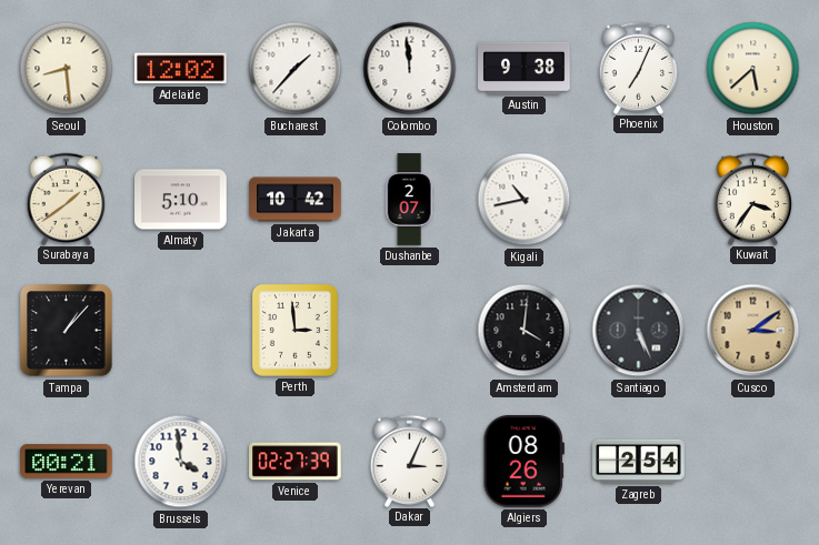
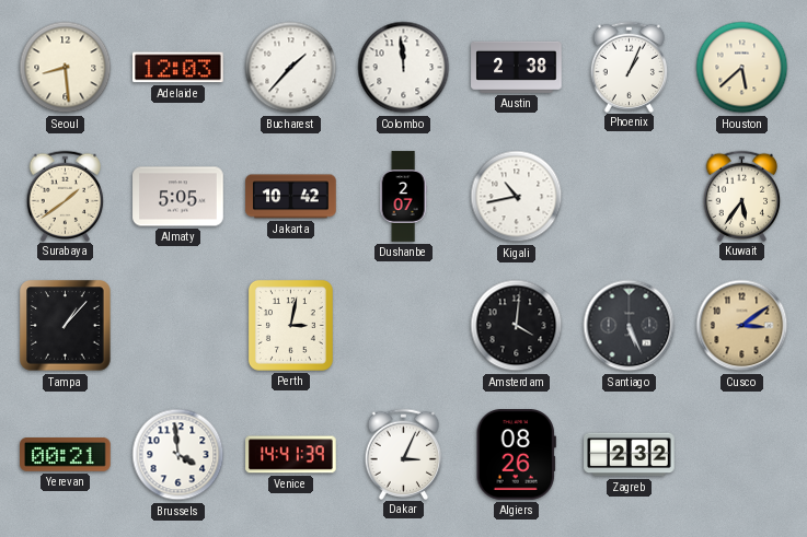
Adelaide: 12:02 -> 12:03 (178, 68)
Austin: 9:38 -> 2:38 (517, 67)
Phoenix: 7:04 -> 1:04 (630, 67)
Almaty: 5:10 -> 5:05 (178, 197)
Kuwait: 3:36 -> 5:36 (742, 196)
Perth: 2:59 -> 3:02 (290, 325)
Venice: 02:27 -> 14:41 (291, 455)
Zagreb: 2:54 -> 2:32 (630, 455)
